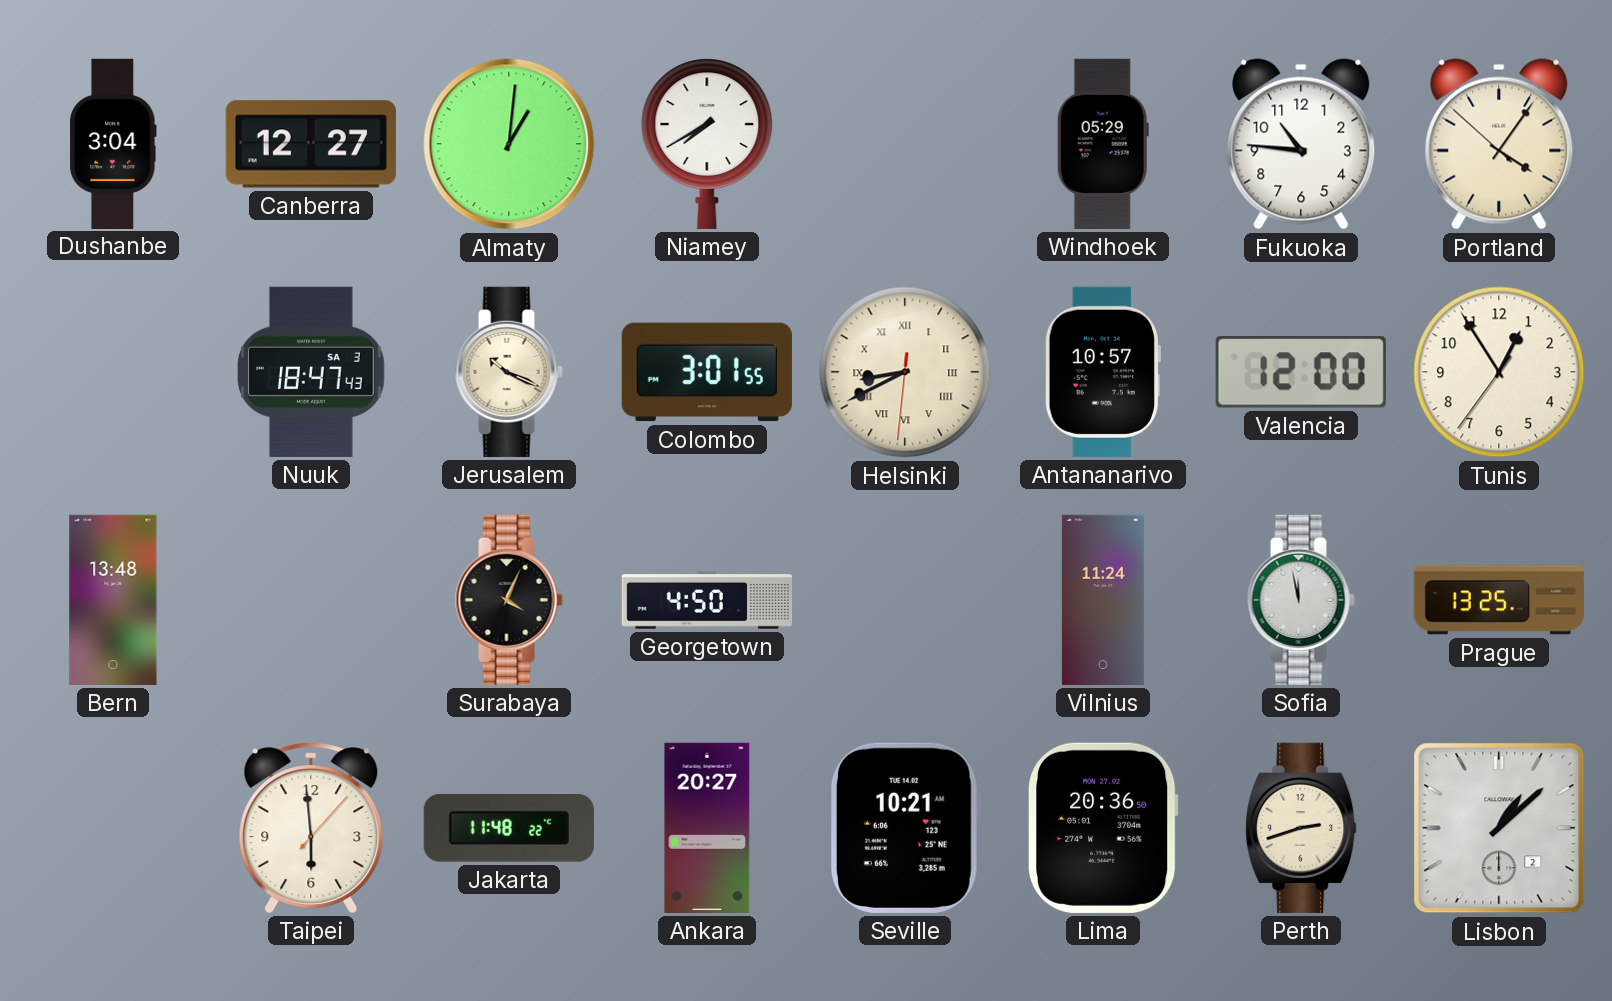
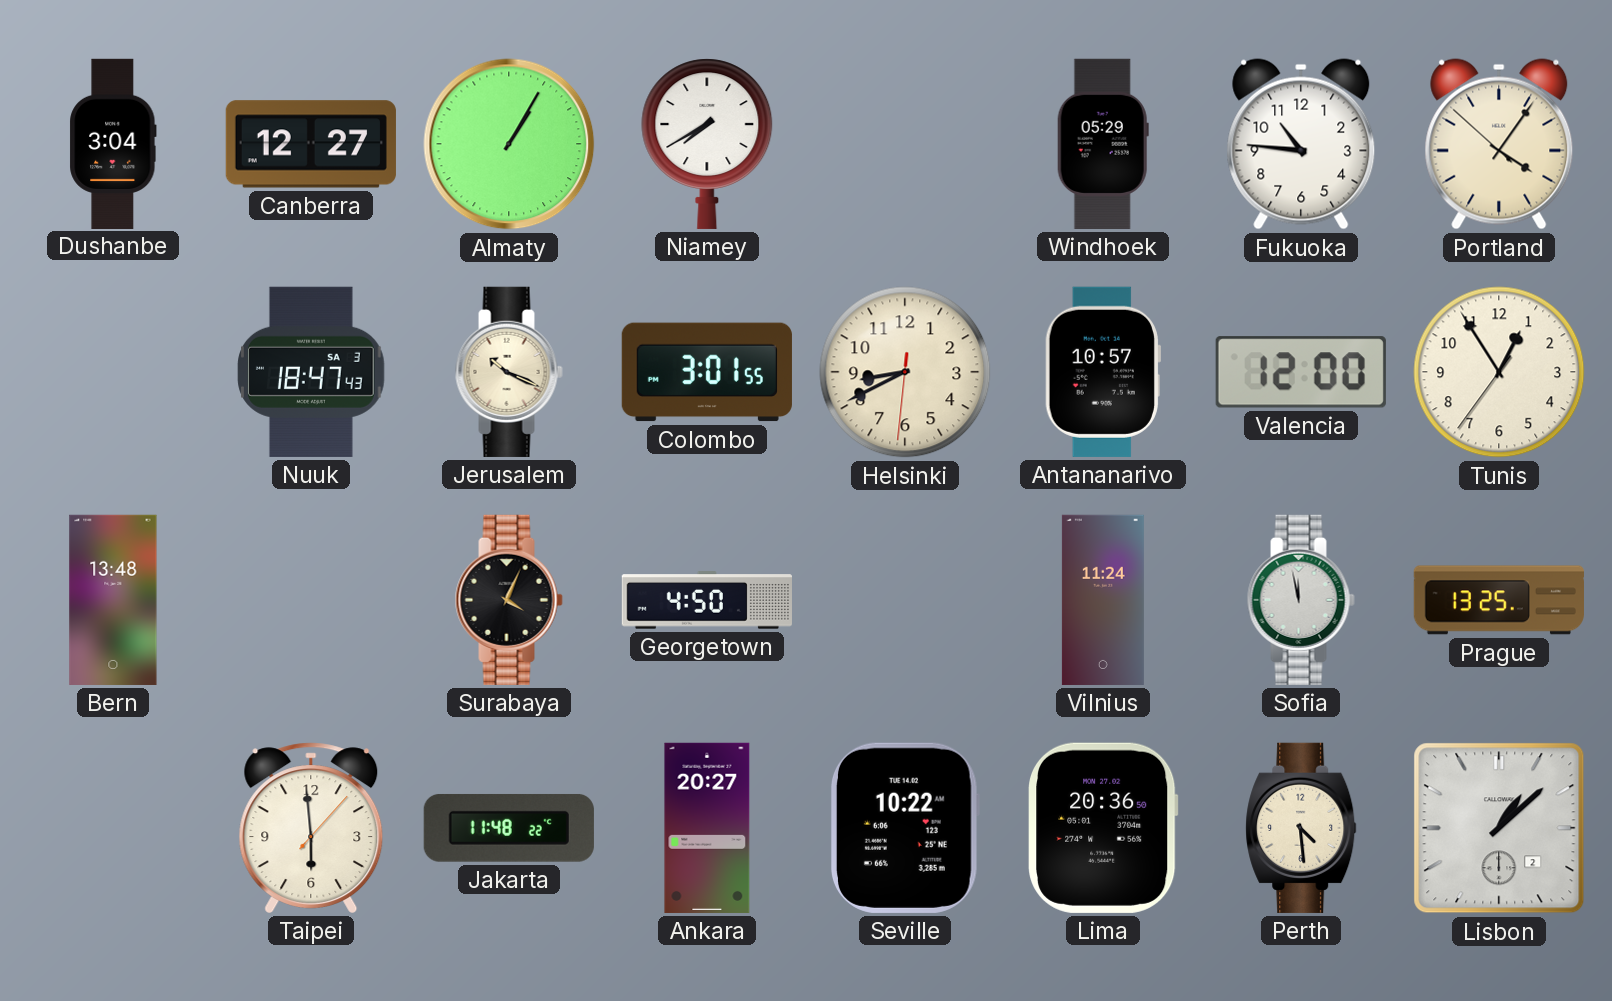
Almaty: 1:01 -> 1:05 (509, 144)
Helsinki numerals: Roman -> Arabic (905, 372)
Seville: 10:21 -> 10:22 (905, 828)
Perth: 2:42 -> 4:29 (1301, 828)
